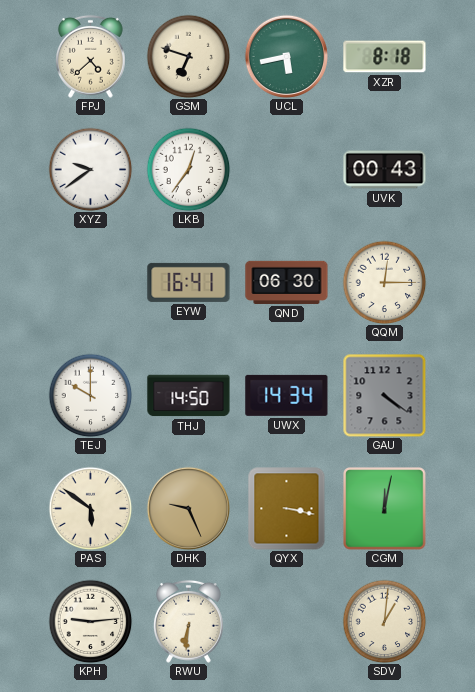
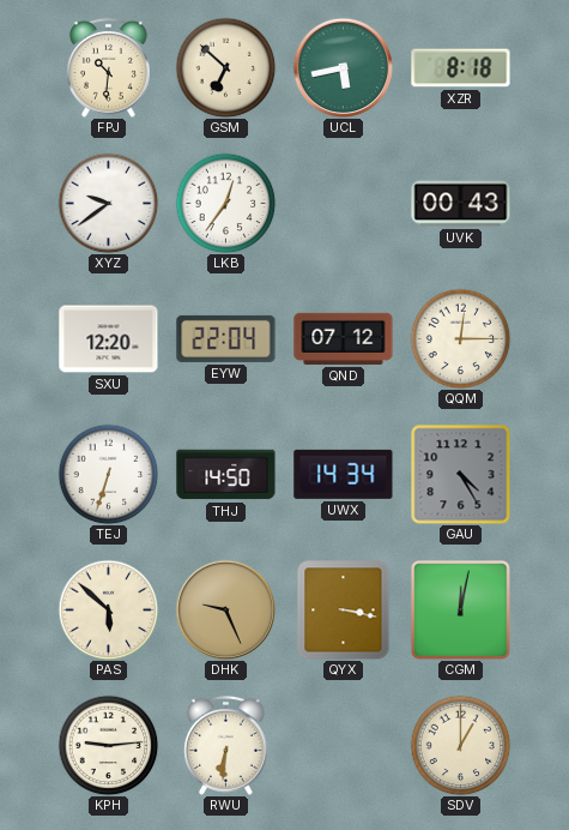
FPJ: 4:38 -> 10:31 (109, 67)
GSM: 6:48 -> 6:52 (225, 67)
SXU: none -> 12:20 (109, 339)
EYW: 16:41 -> 22:04 (226, 338)
QND: 06:30 -> 07:12 (344, 338)
TEJ: 10:00 -> 6:33 (108, 474)
GAU: 4:21 -> 4:25 (460, 474)
PAS: 5:51 -> 5:52 (108, 609)
SDV: 1:01 -> 1:00 (460, 745)
